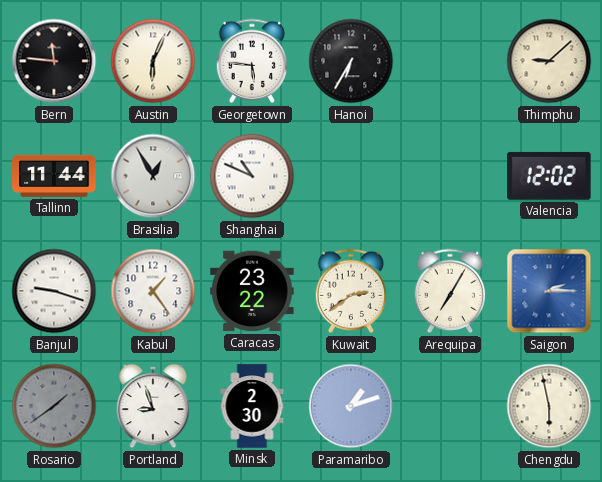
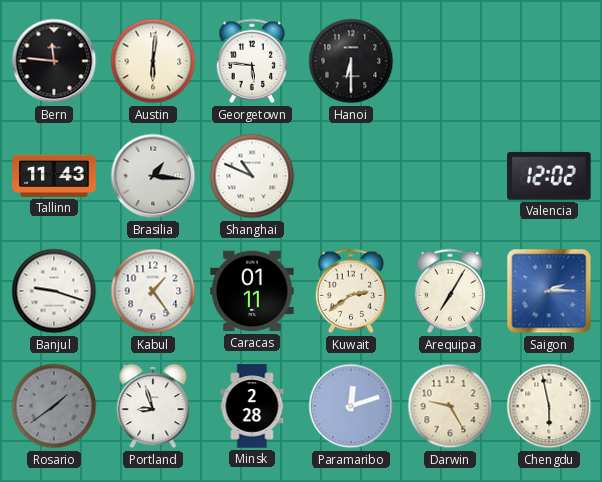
Austin: 6:04 -> 6:01 (153, 61)
Hanoi: 6:35 -> 6:30 (351, 61)
Thimphu: 9:08 -> none (549, 61)
Tallinn: 11:44 -> 11:43 (54, 176)
Brasilia: 12:55 -> 1:16 (153, 176)
Caracas: 23:22 -> 01:11 (252, 291)
Minsk: 2:30 -> 2:28 (252, 406)
Paramaribo: 1:12 -> 12:12 (351, 406)
Darwin: none -> 9:25 (450, 406)
